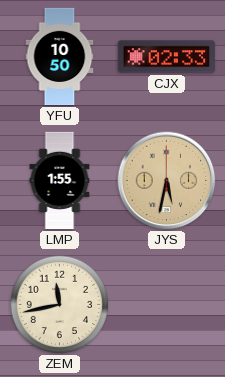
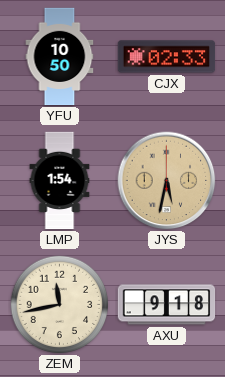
LMP: 1:55 -> 1:54 (60, 181)
AXU: none -> 9:18 (167, 305)
